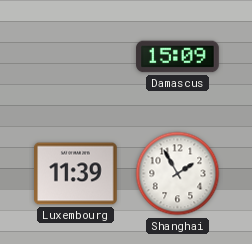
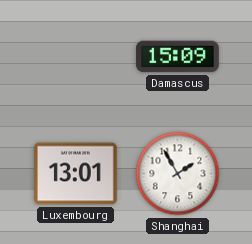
Luxembourg: 11:39 -> 13:01 (76, 174)
